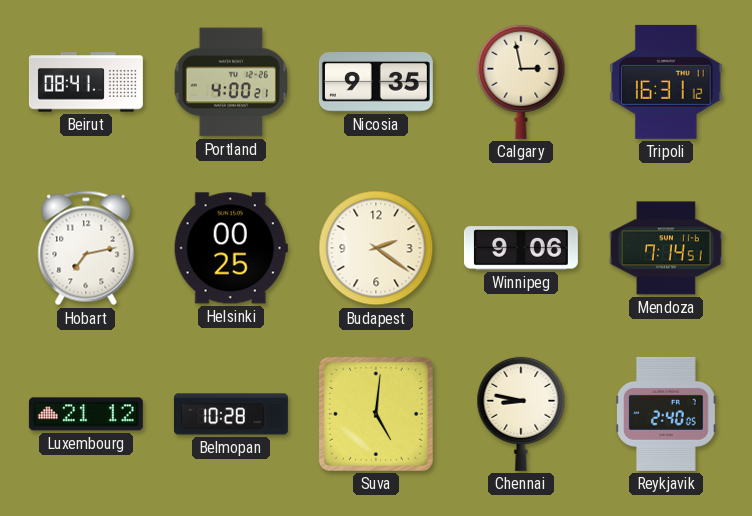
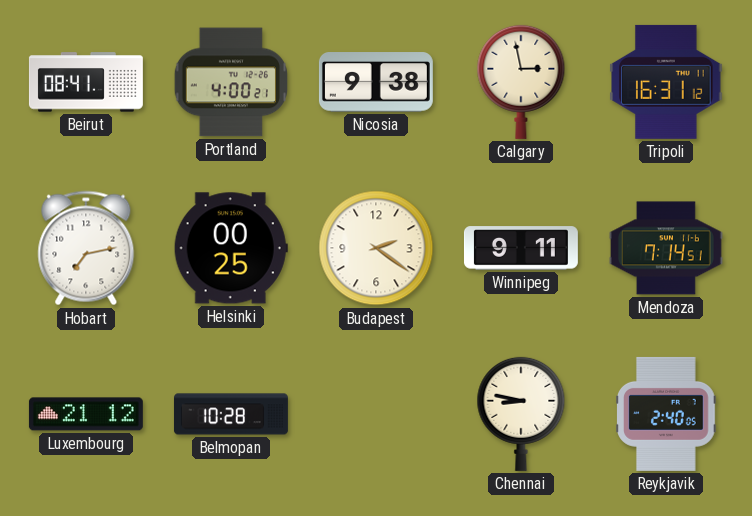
Nicosia: 9:35 -> 9:38 (376, 82)
Winnipeg: 9:06 -> 9:11 (521, 248)
Suva: 5:01 -> none (376, 414)
